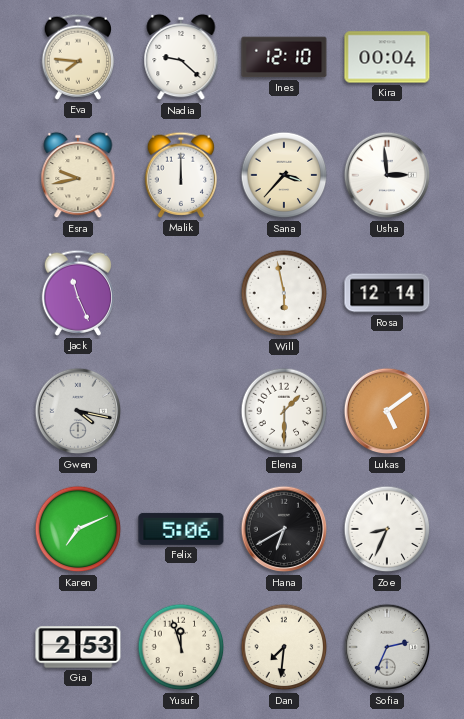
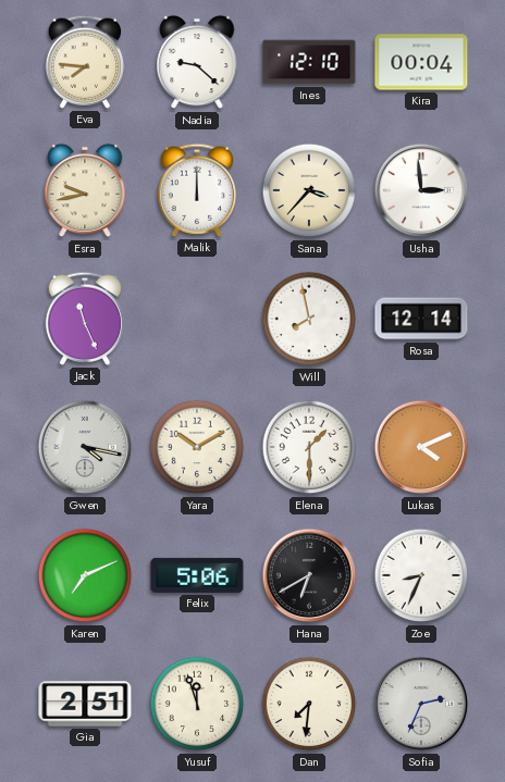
Will: 5:58 -> 7:58 (309, 319)
Yara: none -> 10:10 (197, 447)
Lukas: 5:09 -> 4:11 (421, 447)
Gia: 2:53 -> 2:51 (85, 704)
